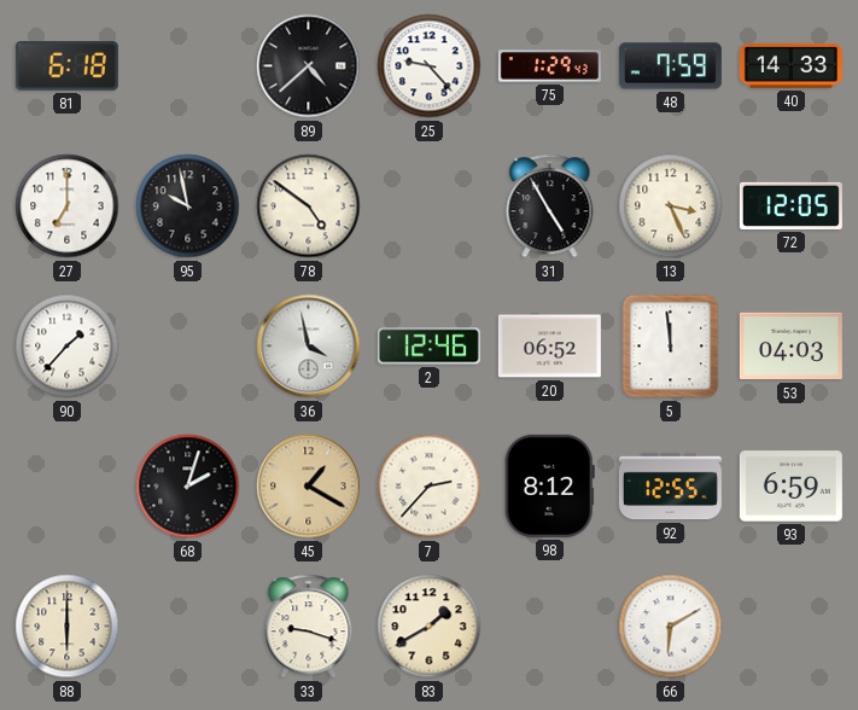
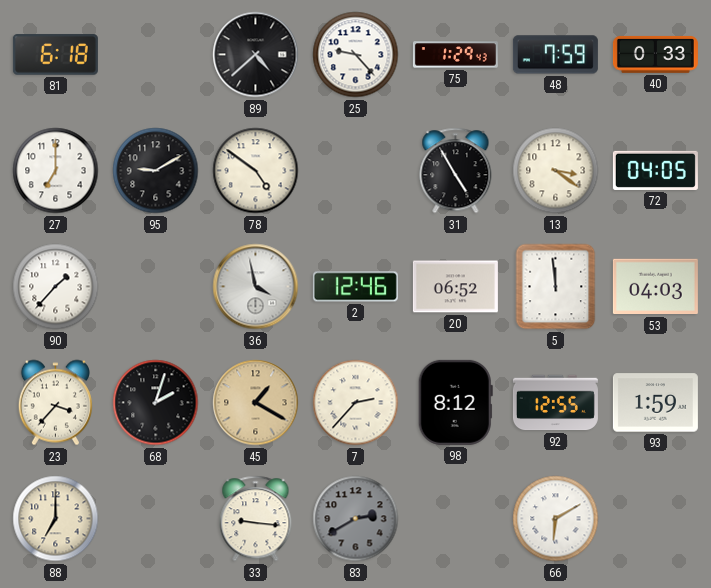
40: 14:33 -> 0:33 (655, 54)
95: 9:58 -> 9:10 (156, 171)
13: 3:26 -> 3:21 (556, 171)
72: 12:05 -> 04:05 (655, 170)
23: none -> 3:37 (55, 403)
93: 6:59 -> 1:59 (655, 403)
88: 6:00 -> 7:00 (56, 519)
33: 9:18 -> 9:16 (256, 519)
83: 1:40 -> 2:40 (356, 519)
83 dial: cream -> grey (356, 519)
